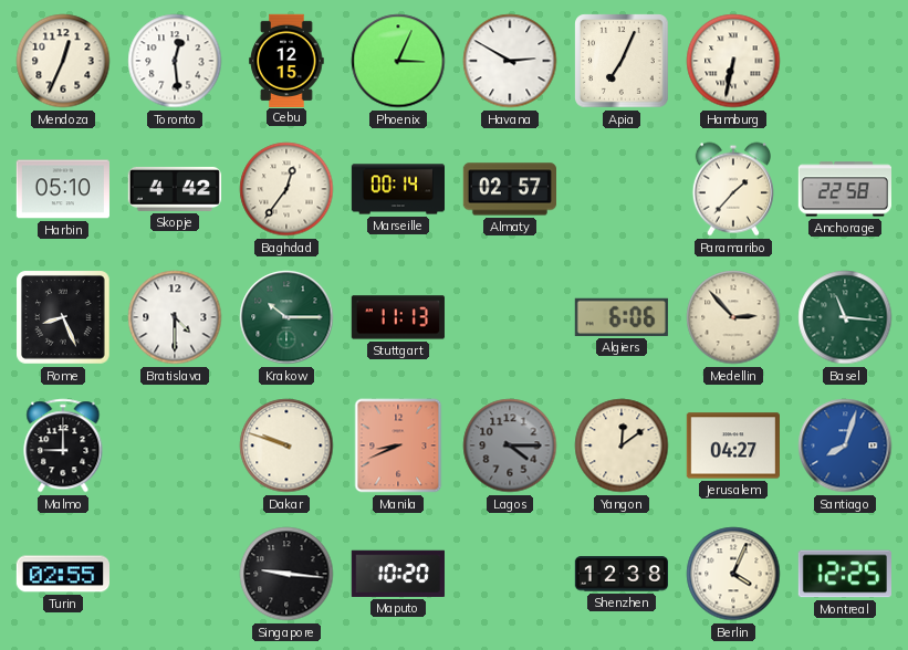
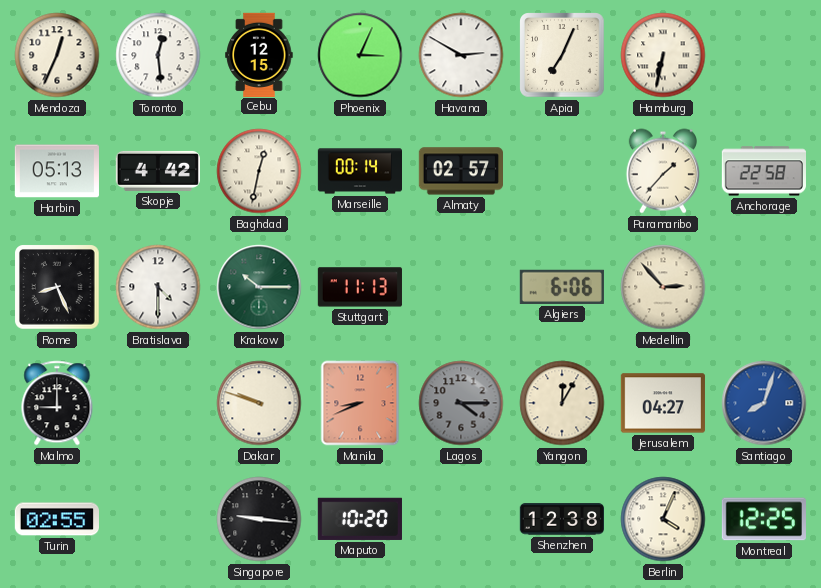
Harbin: 05:10 -> 05:13 (57, 171)
Baghdad: 12:36 -> 12:32 (259, 171)
Basel: 11:16 -> none (845, 317)
Yangon: 12:09 -> 12:05 (562, 403)
